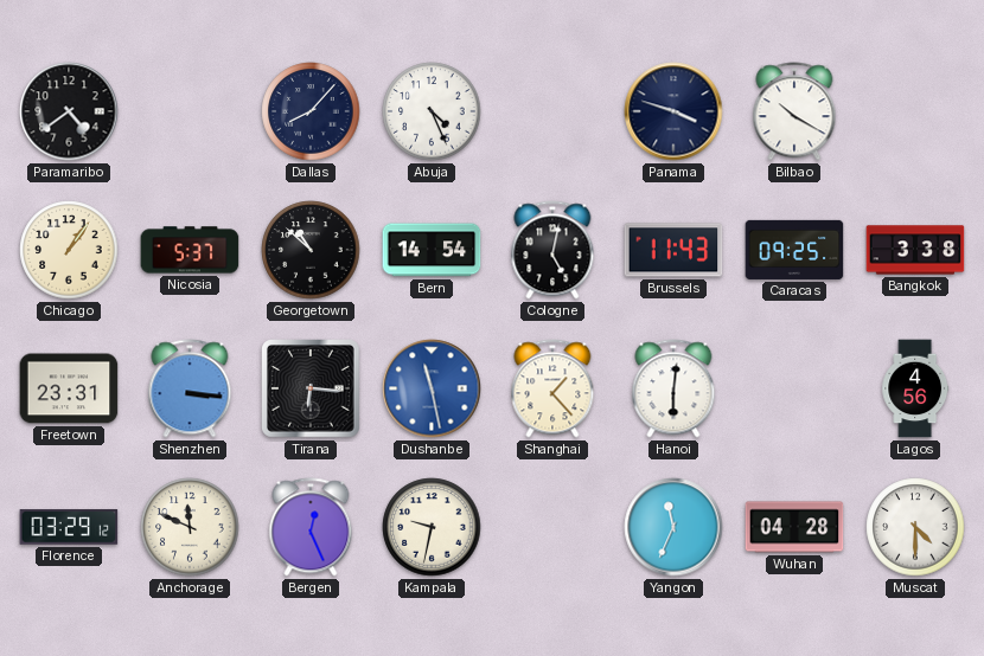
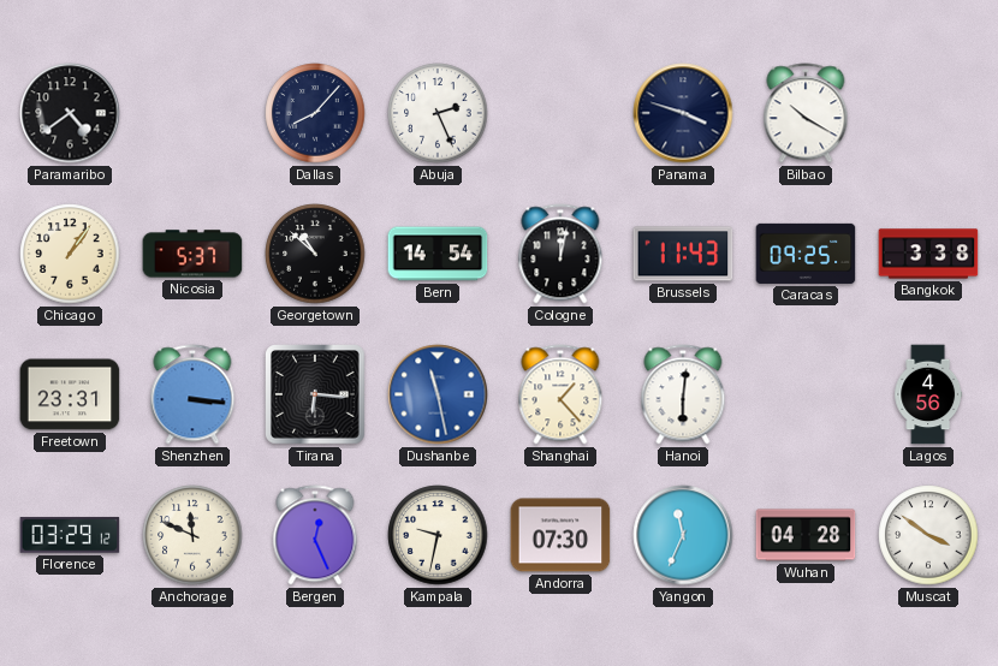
Abuja: 4:26 -> 2:26 (438, 113)
Cologne: 5:02 -> 12:02 (560, 254)
Andorra: none -> 07:30 (560, 535)
Muscat: 4:30 -> 3:51 (928, 535)
